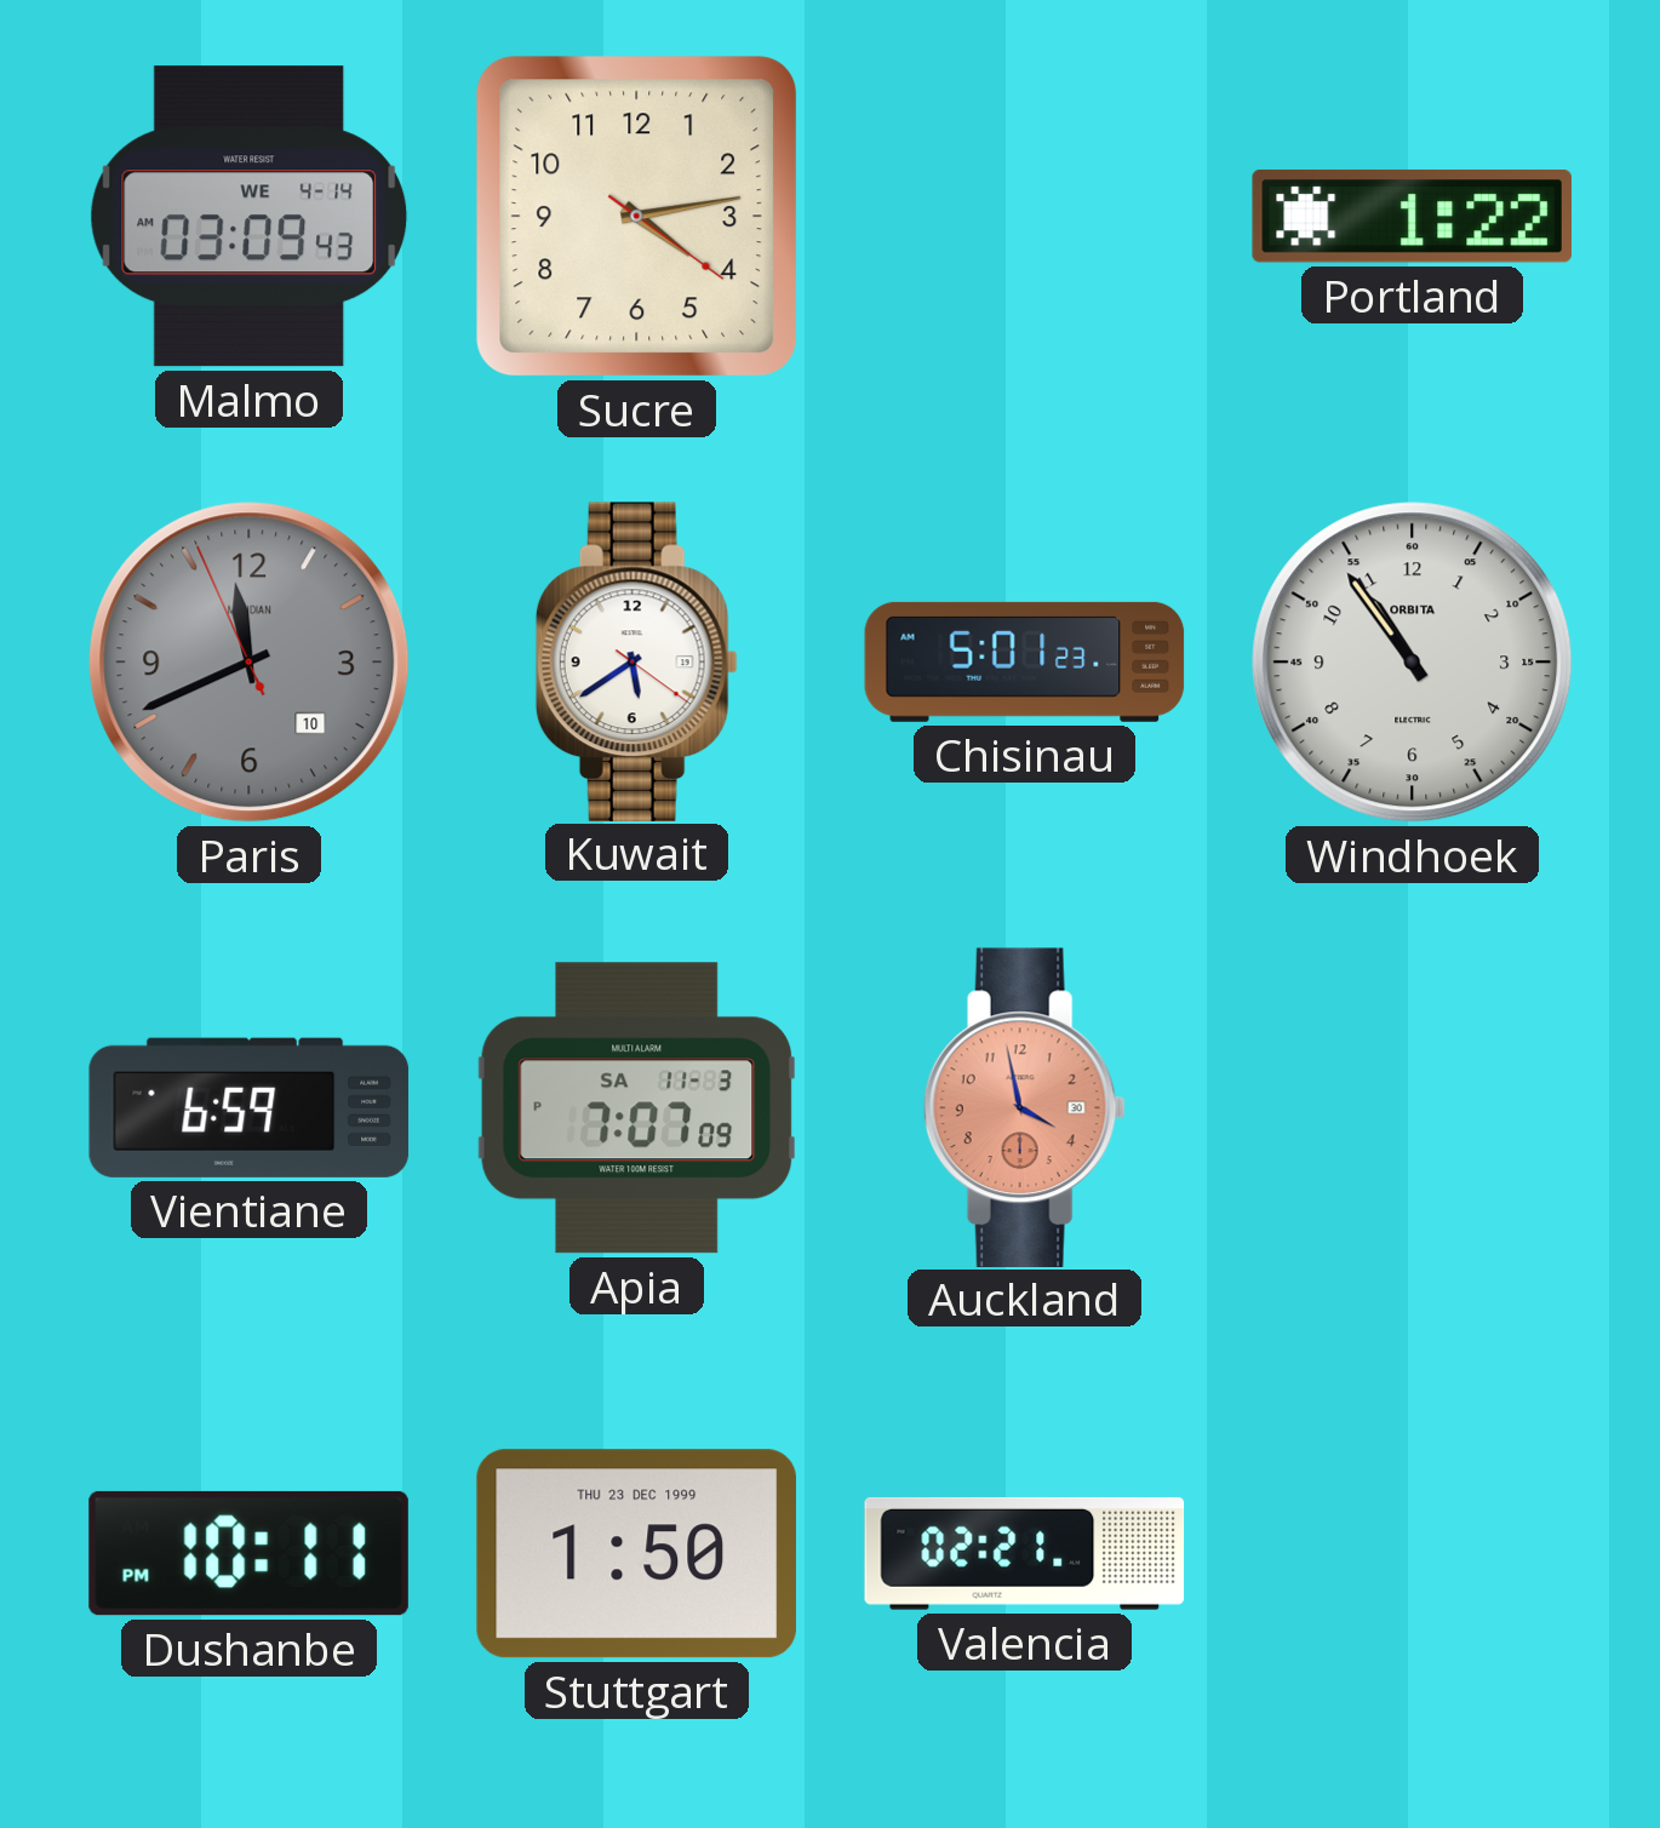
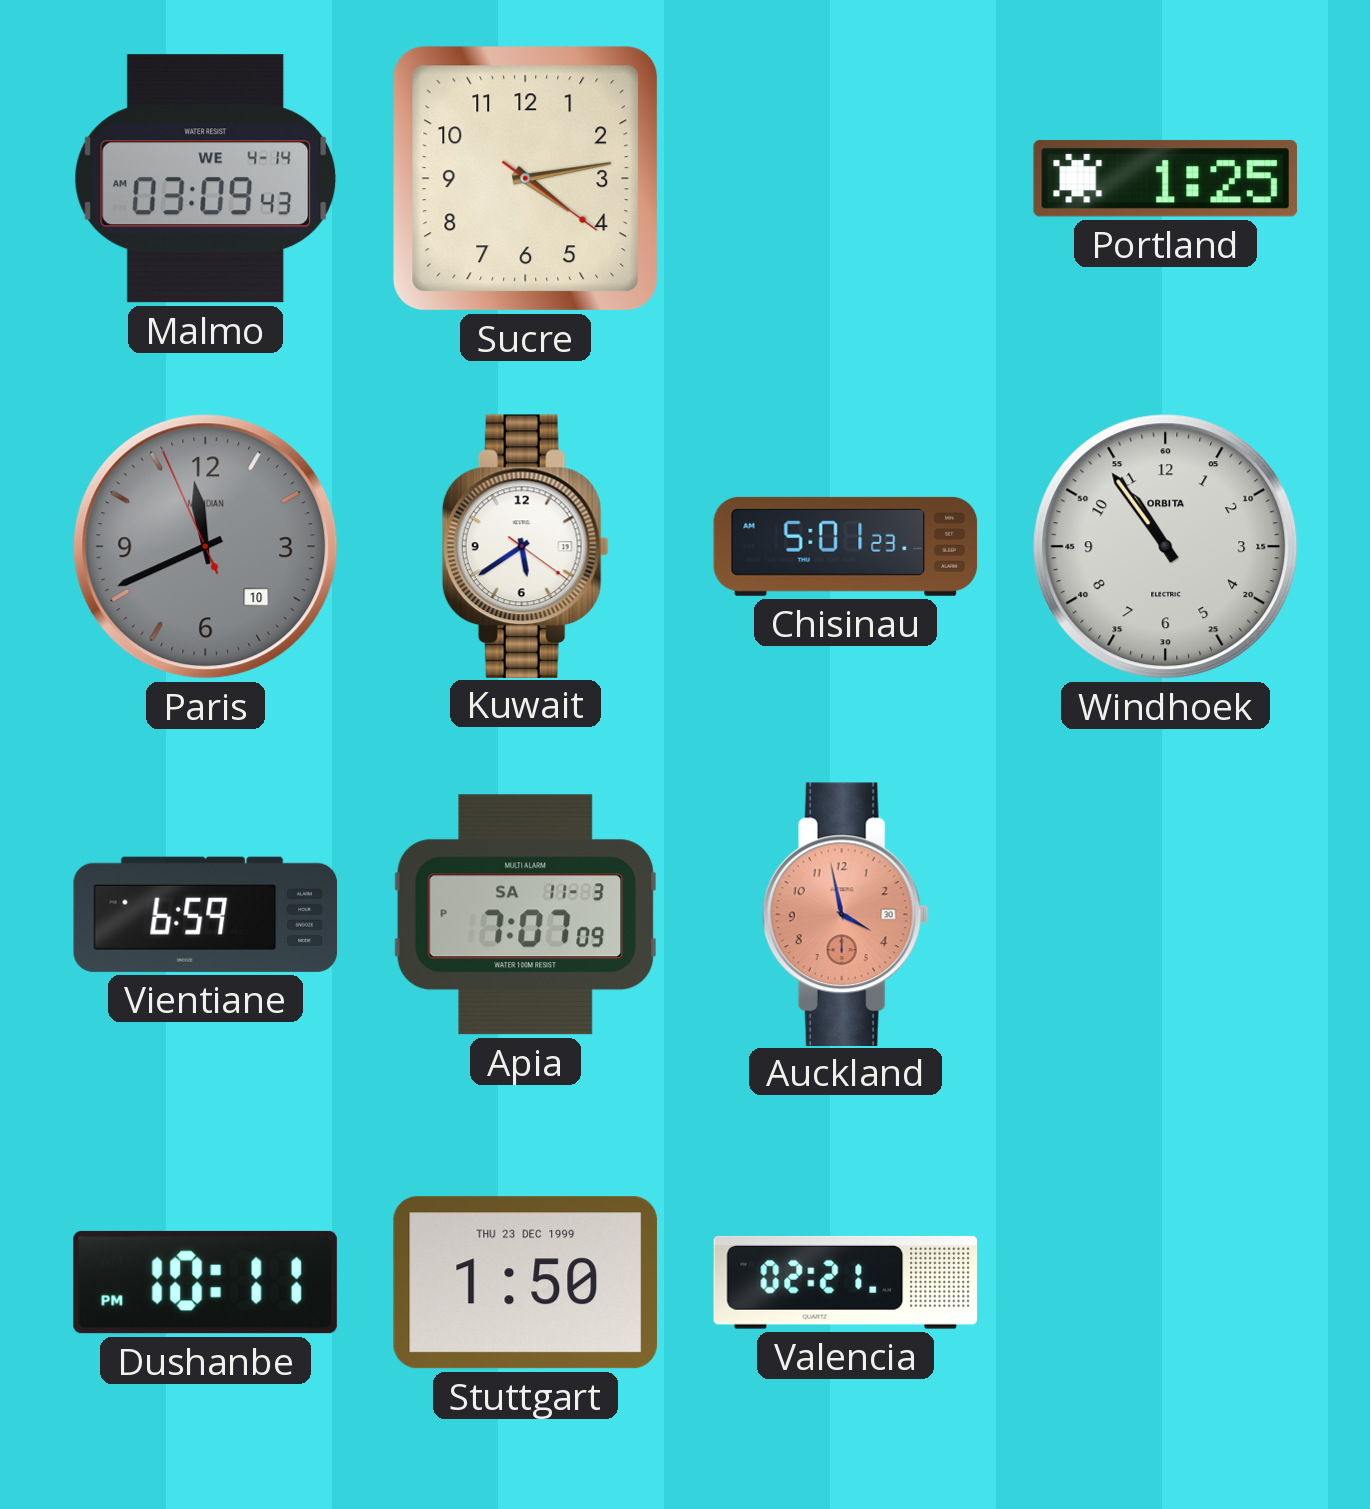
Portland: 1:22 -> 1:25 (1165, 178)
